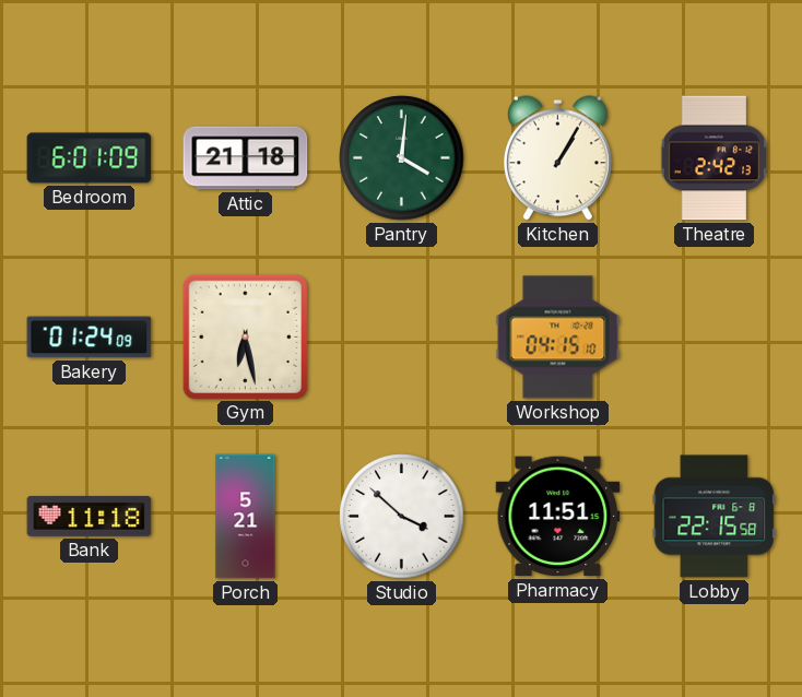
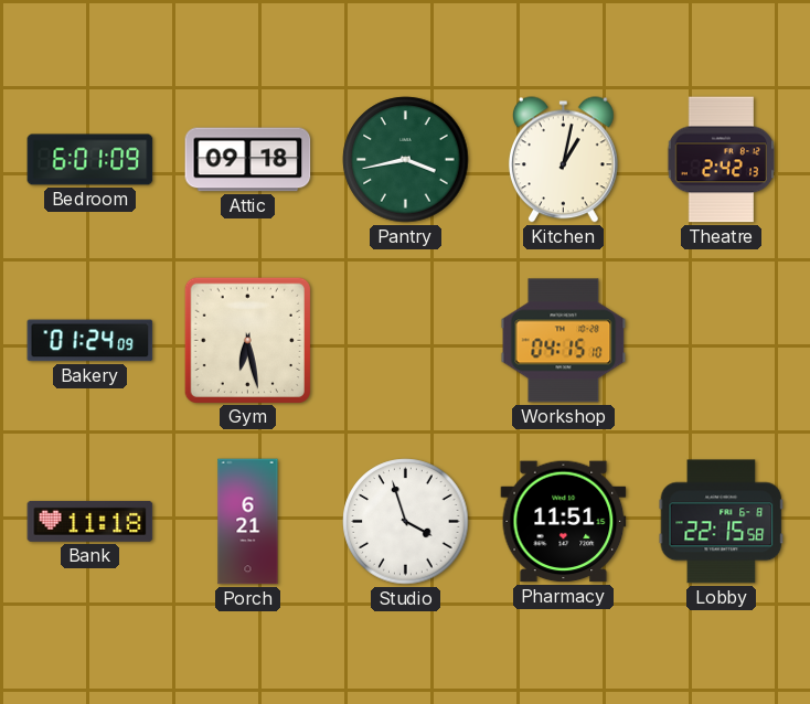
Attic: 21:18 -> 09:18 (248, 160)
Pantry: 4:01 -> 3:43 (406, 160)
Kitchen: 1:05 -> 1:02 (563, 160)
Porch: 5:21 -> 6:21 (248, 522)
Studio: 3:52 -> 3:57 (406, 522)
